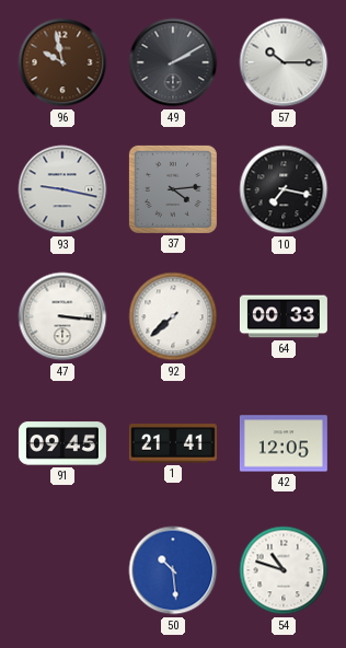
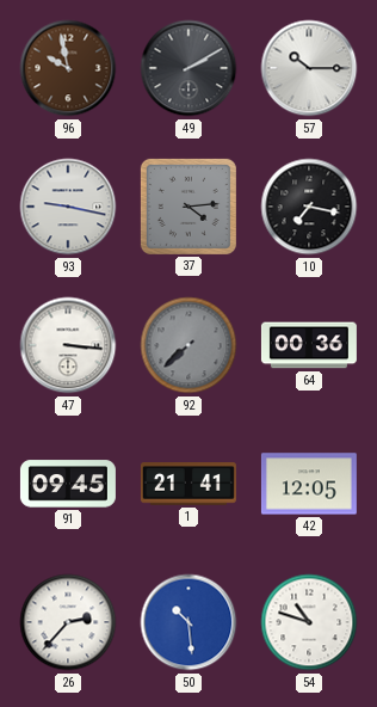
92 dial: white -> grey (188, 345)
64: 00:33 -> 00:36 (309, 345)
26: none -> 2:37 (68, 622)
